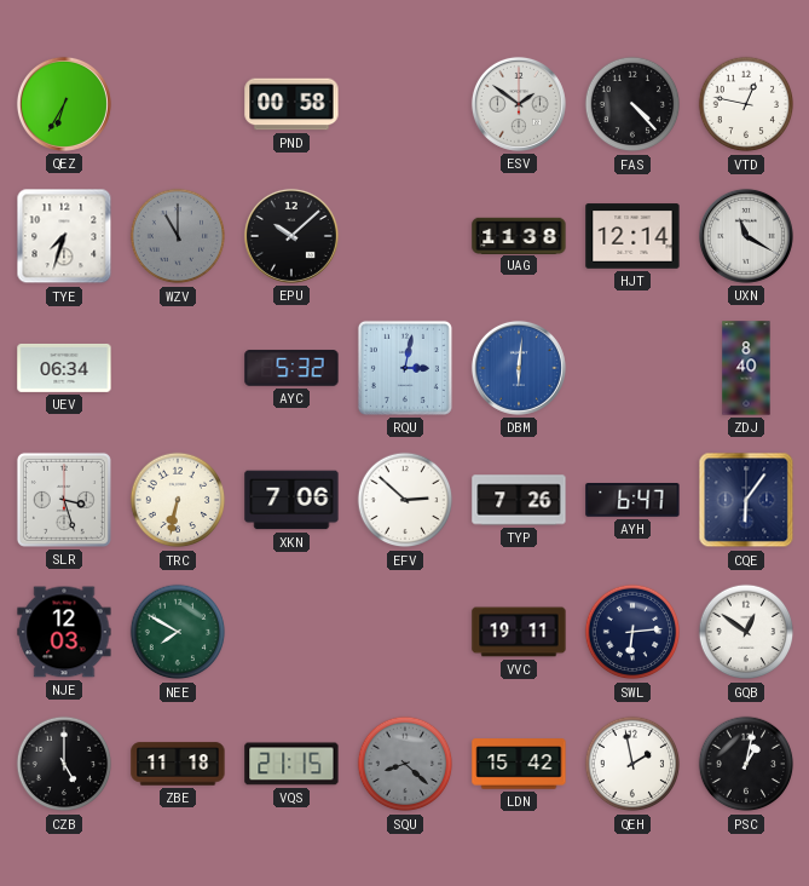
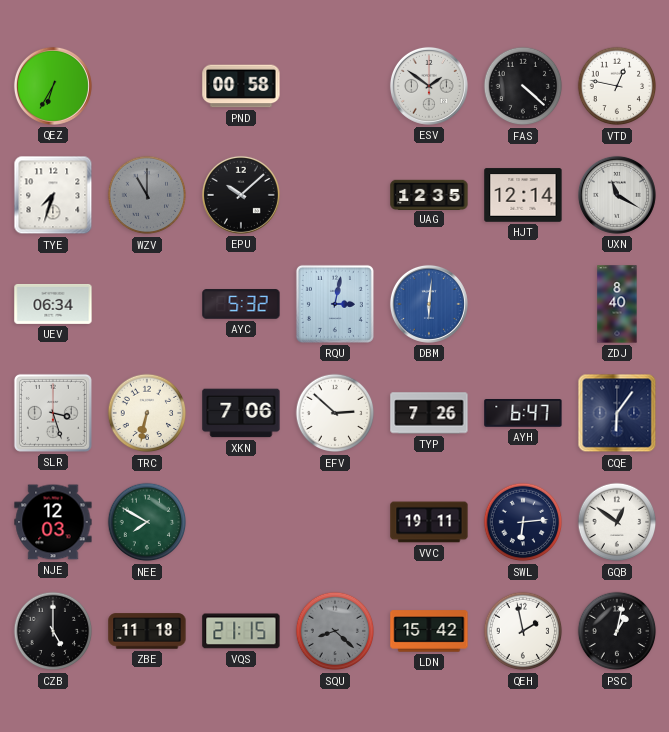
FAS: 4:23 -> 4:22 (523, 86)
UAG: 11:38 -> 12:35 (429, 194)
